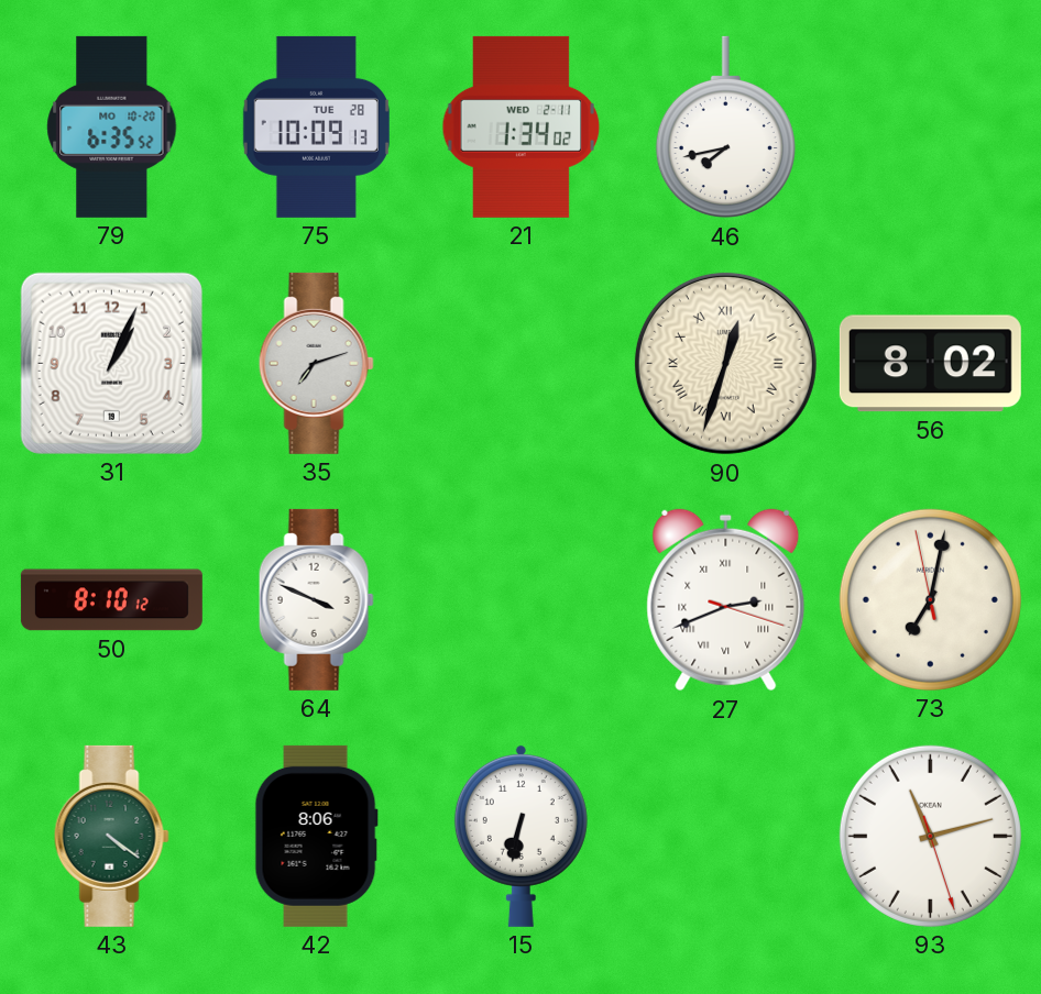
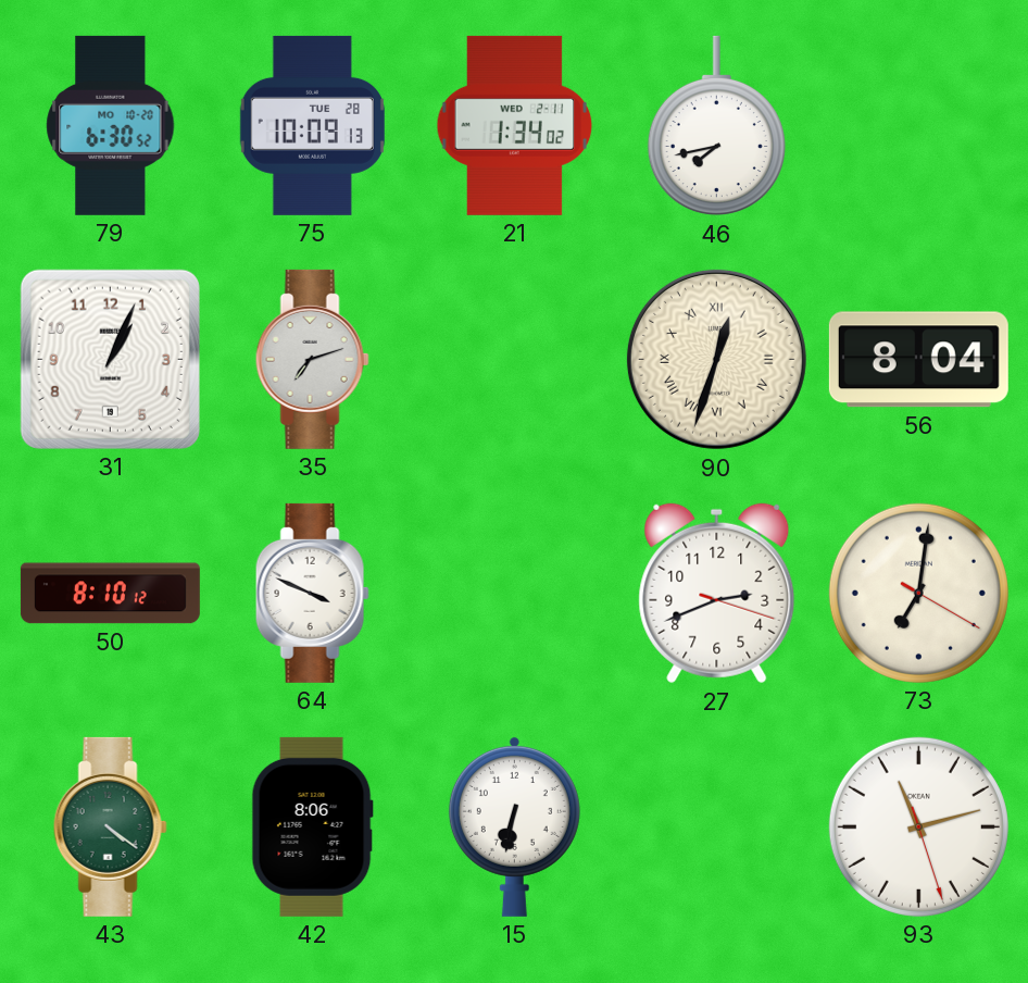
79: 6:35 -> 6:30 (111, 125)
56: 8:02 -> 8:04 (918, 360)
27 numerals: Roman -> Arabic (717, 594)
73: 7:01:58 -> 7:01:20 (918, 593)
